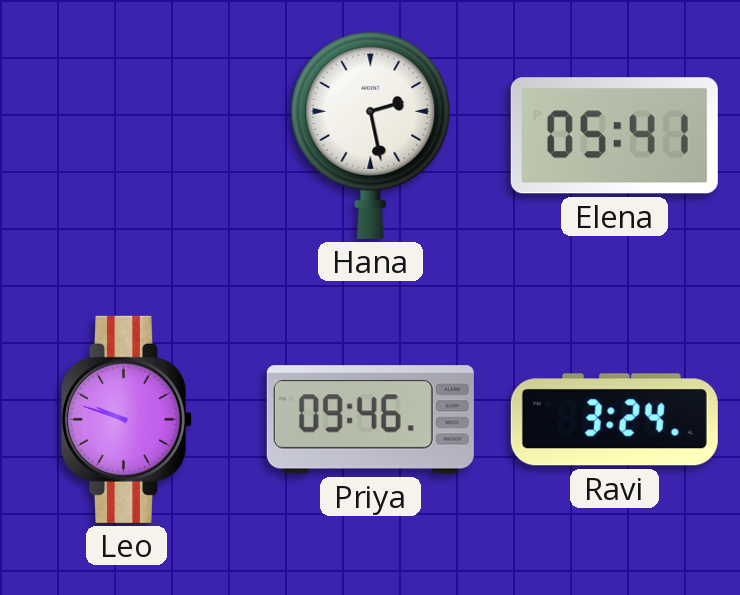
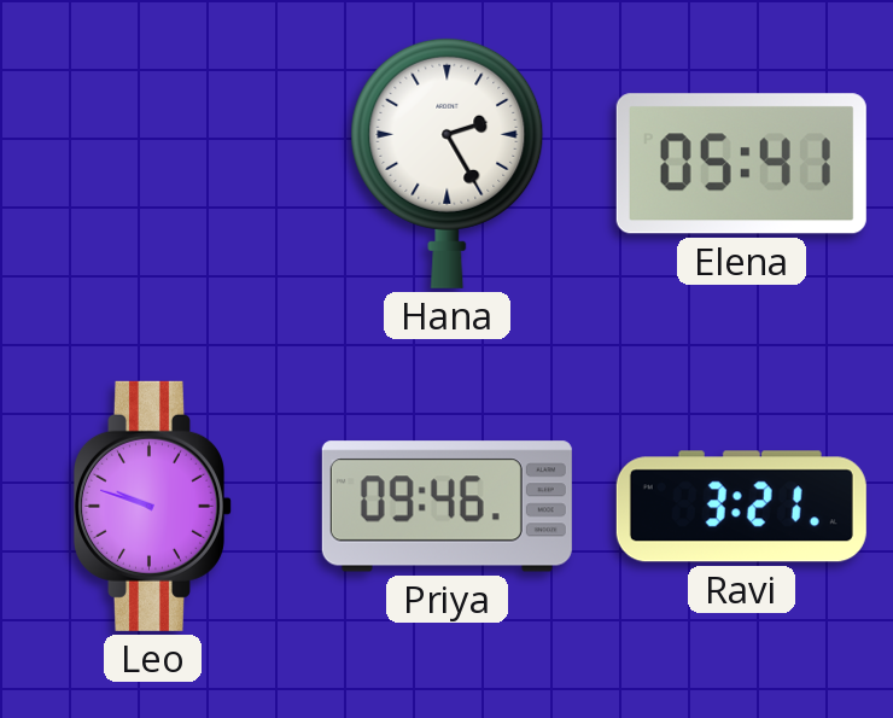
Hana: 2:28 -> 2:25 (448, 163)
Ravi: 3:24 -> 3:21 (741, 507)
